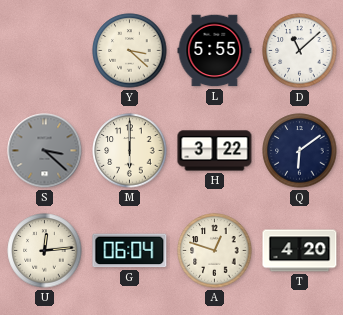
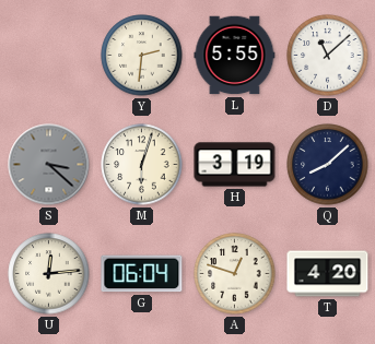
Y: 3:22 -> 2:31 (142, 56)
M: 6:00 -> 6:03 (142, 165)
H: 3:22 -> 3:19 (235, 165)
Q: 6:09 -> 8:08 (328, 165)
